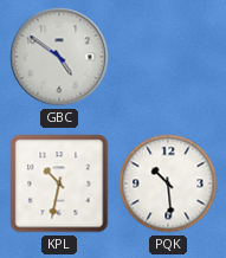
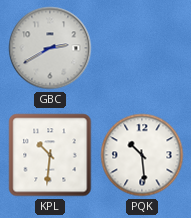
GBC: 4:51 -> 2:40 (50, 48)
KPL: 10:32 -> 10:31 (50, 155)
